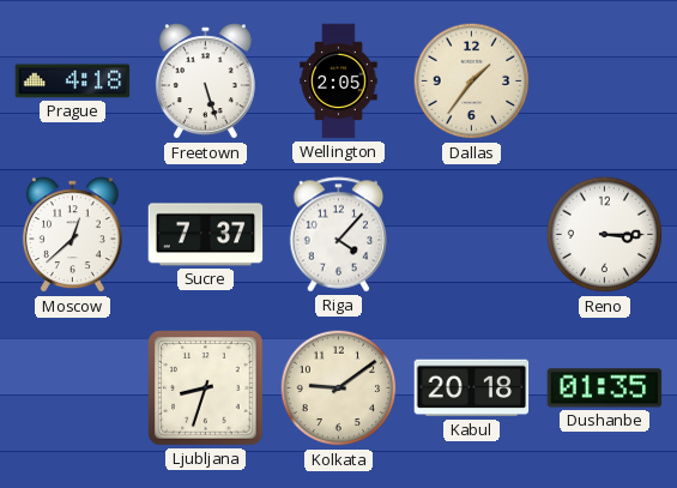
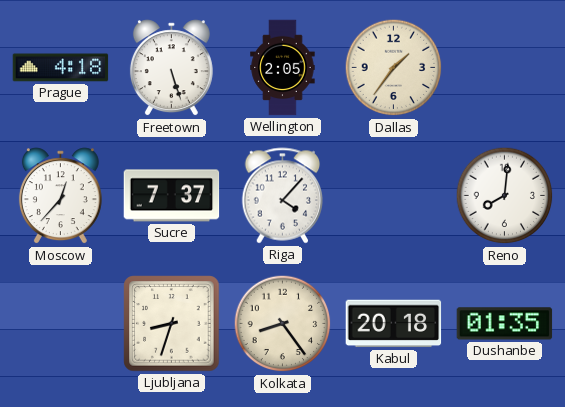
Moscow: 12:38 -> 12:37 (60, 196)
Reno: 3:15 -> 8:01 (505, 196)
Kolkata: 9:09 -> 8:24 (283, 324)
